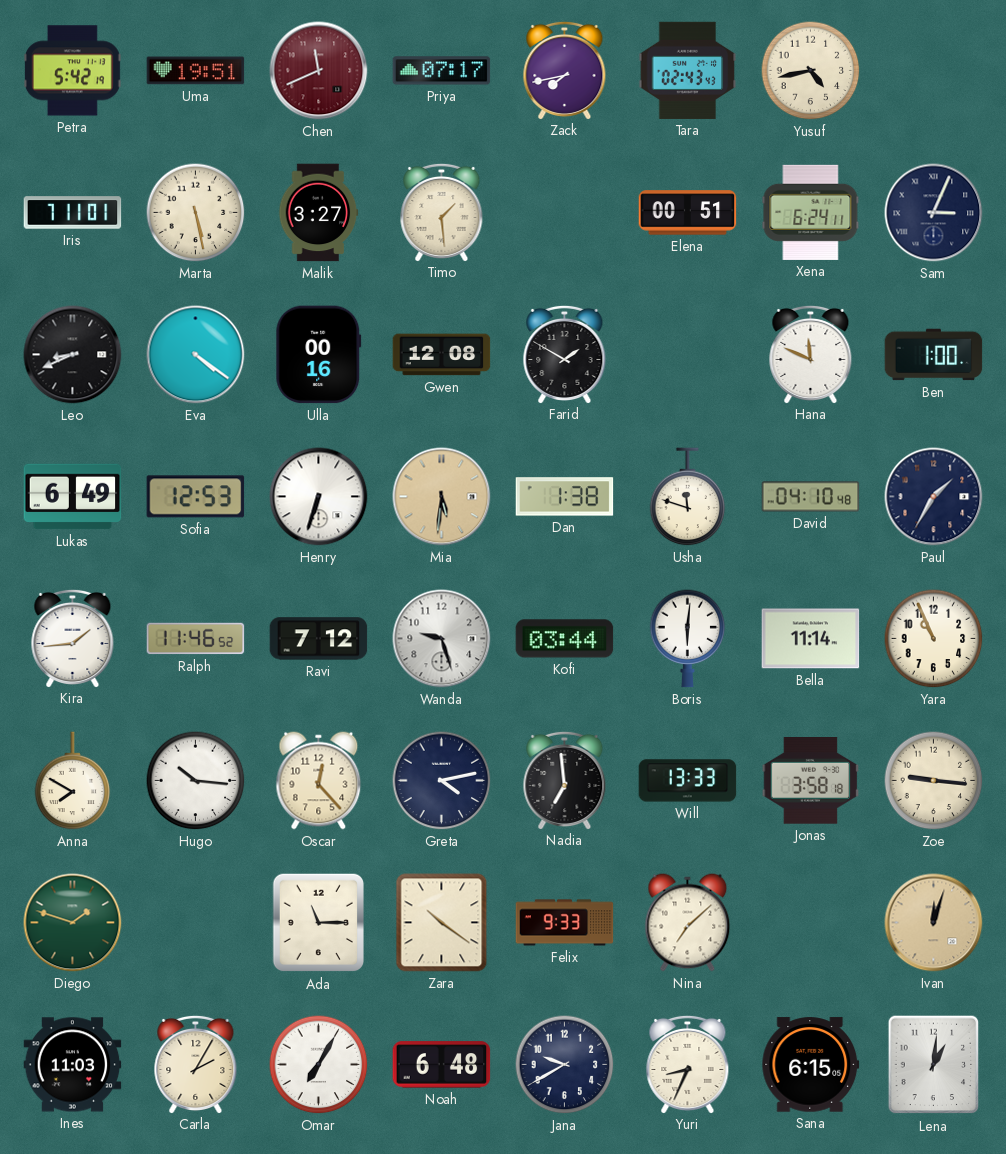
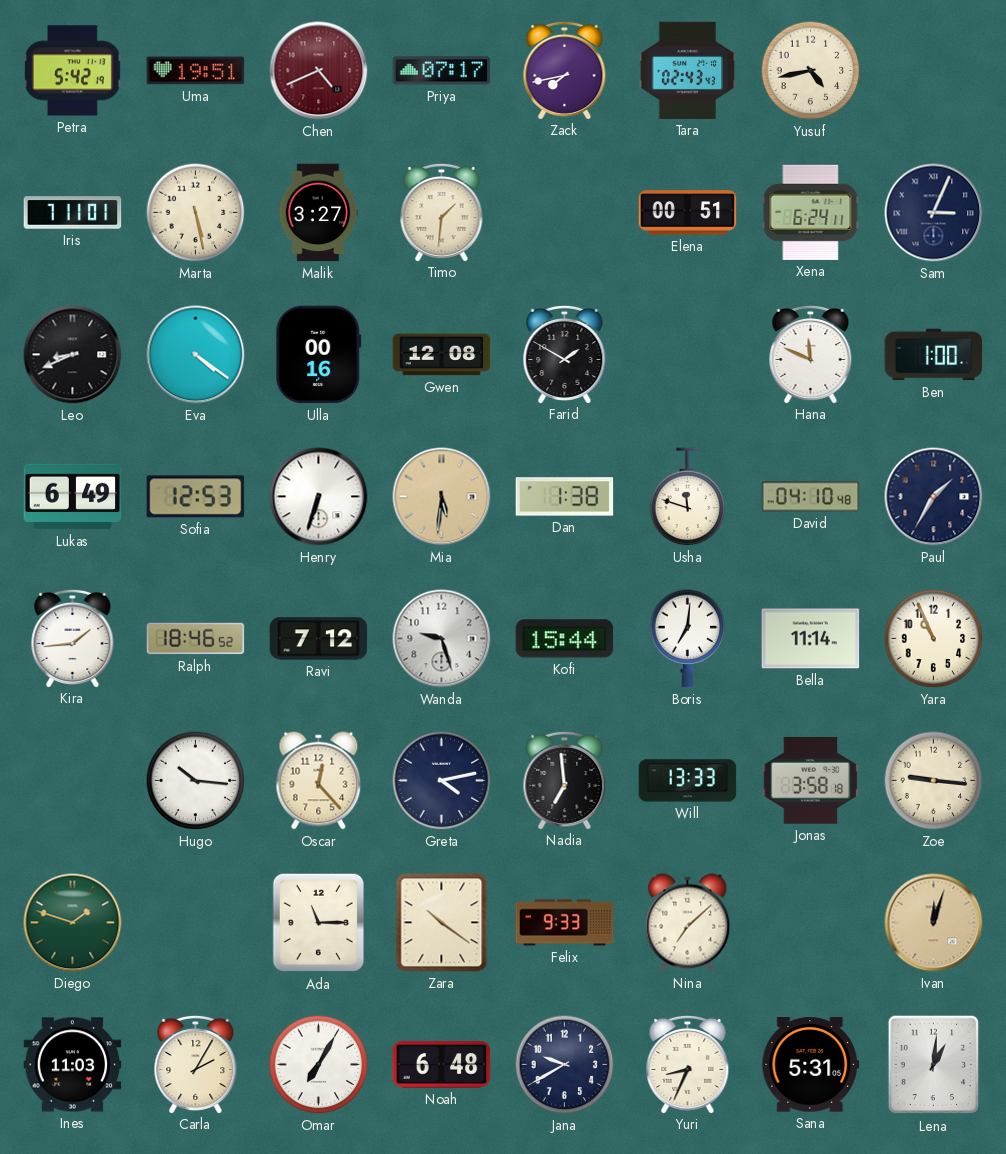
Chen: 11:41 -> 4:41 (319, 71)
Timo: 1:29 -> 1:31 (442, 212)
Ralph: 11:46 -> 18:46 (196, 639)
Kofi: 03:44 -> 15:44 (565, 639)
Boris: 6:01 -> 7:01 (688, 639)
Anna: 7:50 -> none (73, 781)
Sana: 6:15 -> 5:31 (811, 1065)
